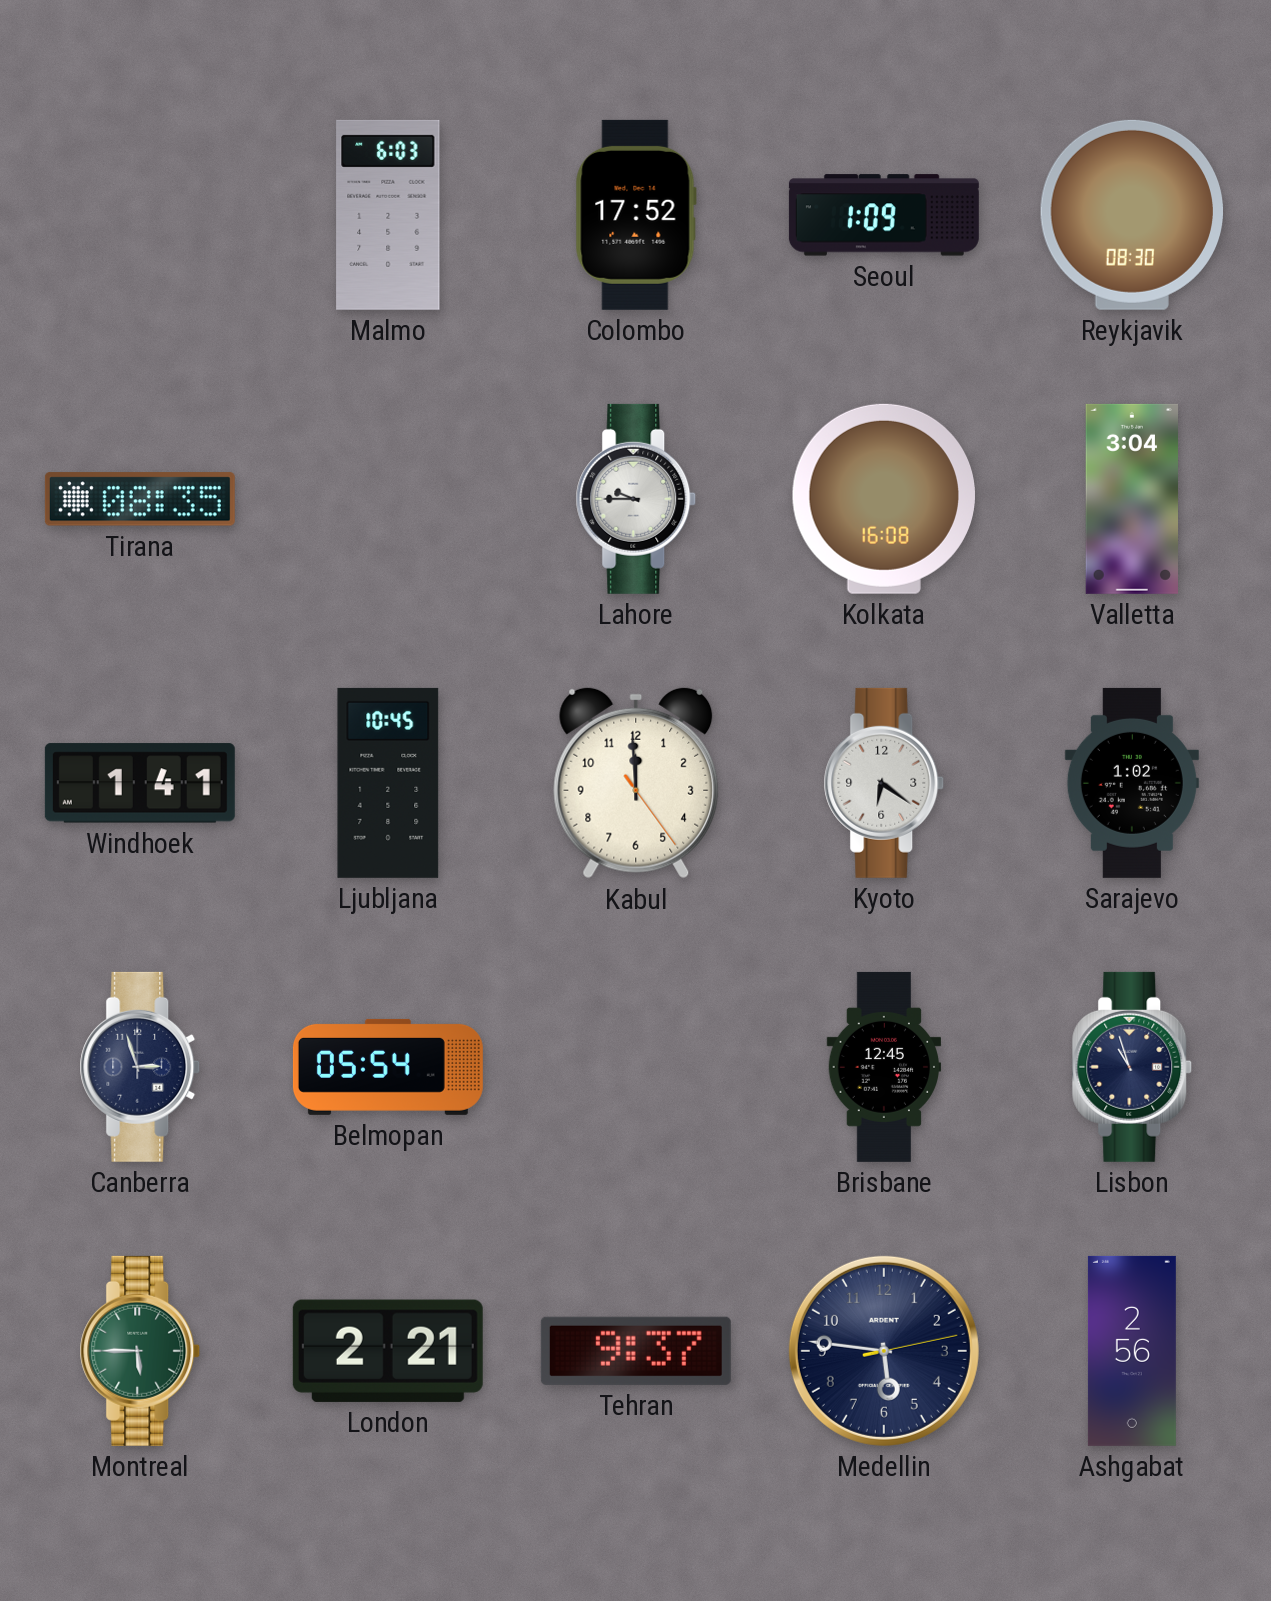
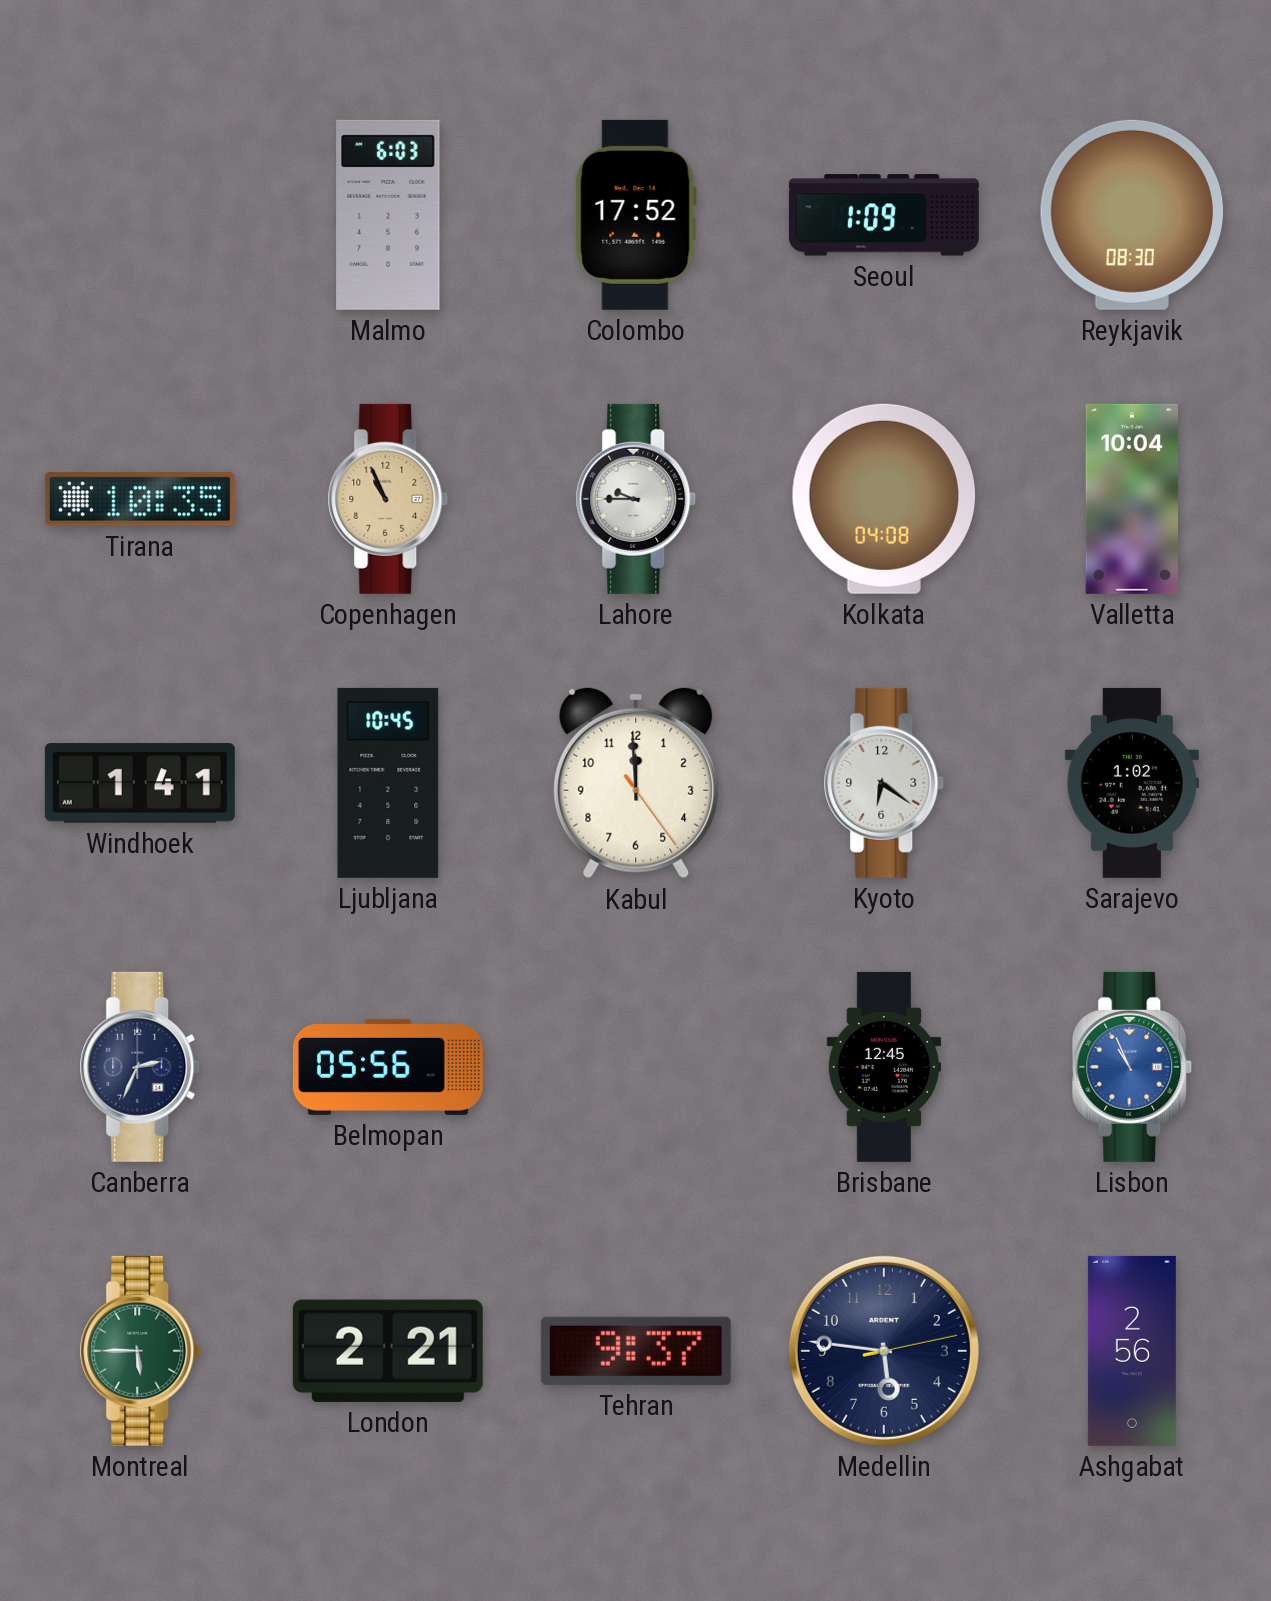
Tirana: 08:35 -> 10:35 (140, 499)
Copenhagen: none -> 10:56 (388, 499)
Kolkata: 16:08 -> 04:08 (884, 499)
Valletta: 3:04 -> 10:04 (1131, 499)
Canberra: 2:57 -> 2:34 (140, 1067)
Belmopan: 05:54 -> 05:56 (388, 1067)
Lisbon: 10:57 -> 10:56 (1132, 1067)
Lisbon dial: navy -> blue (1132, 1067)
